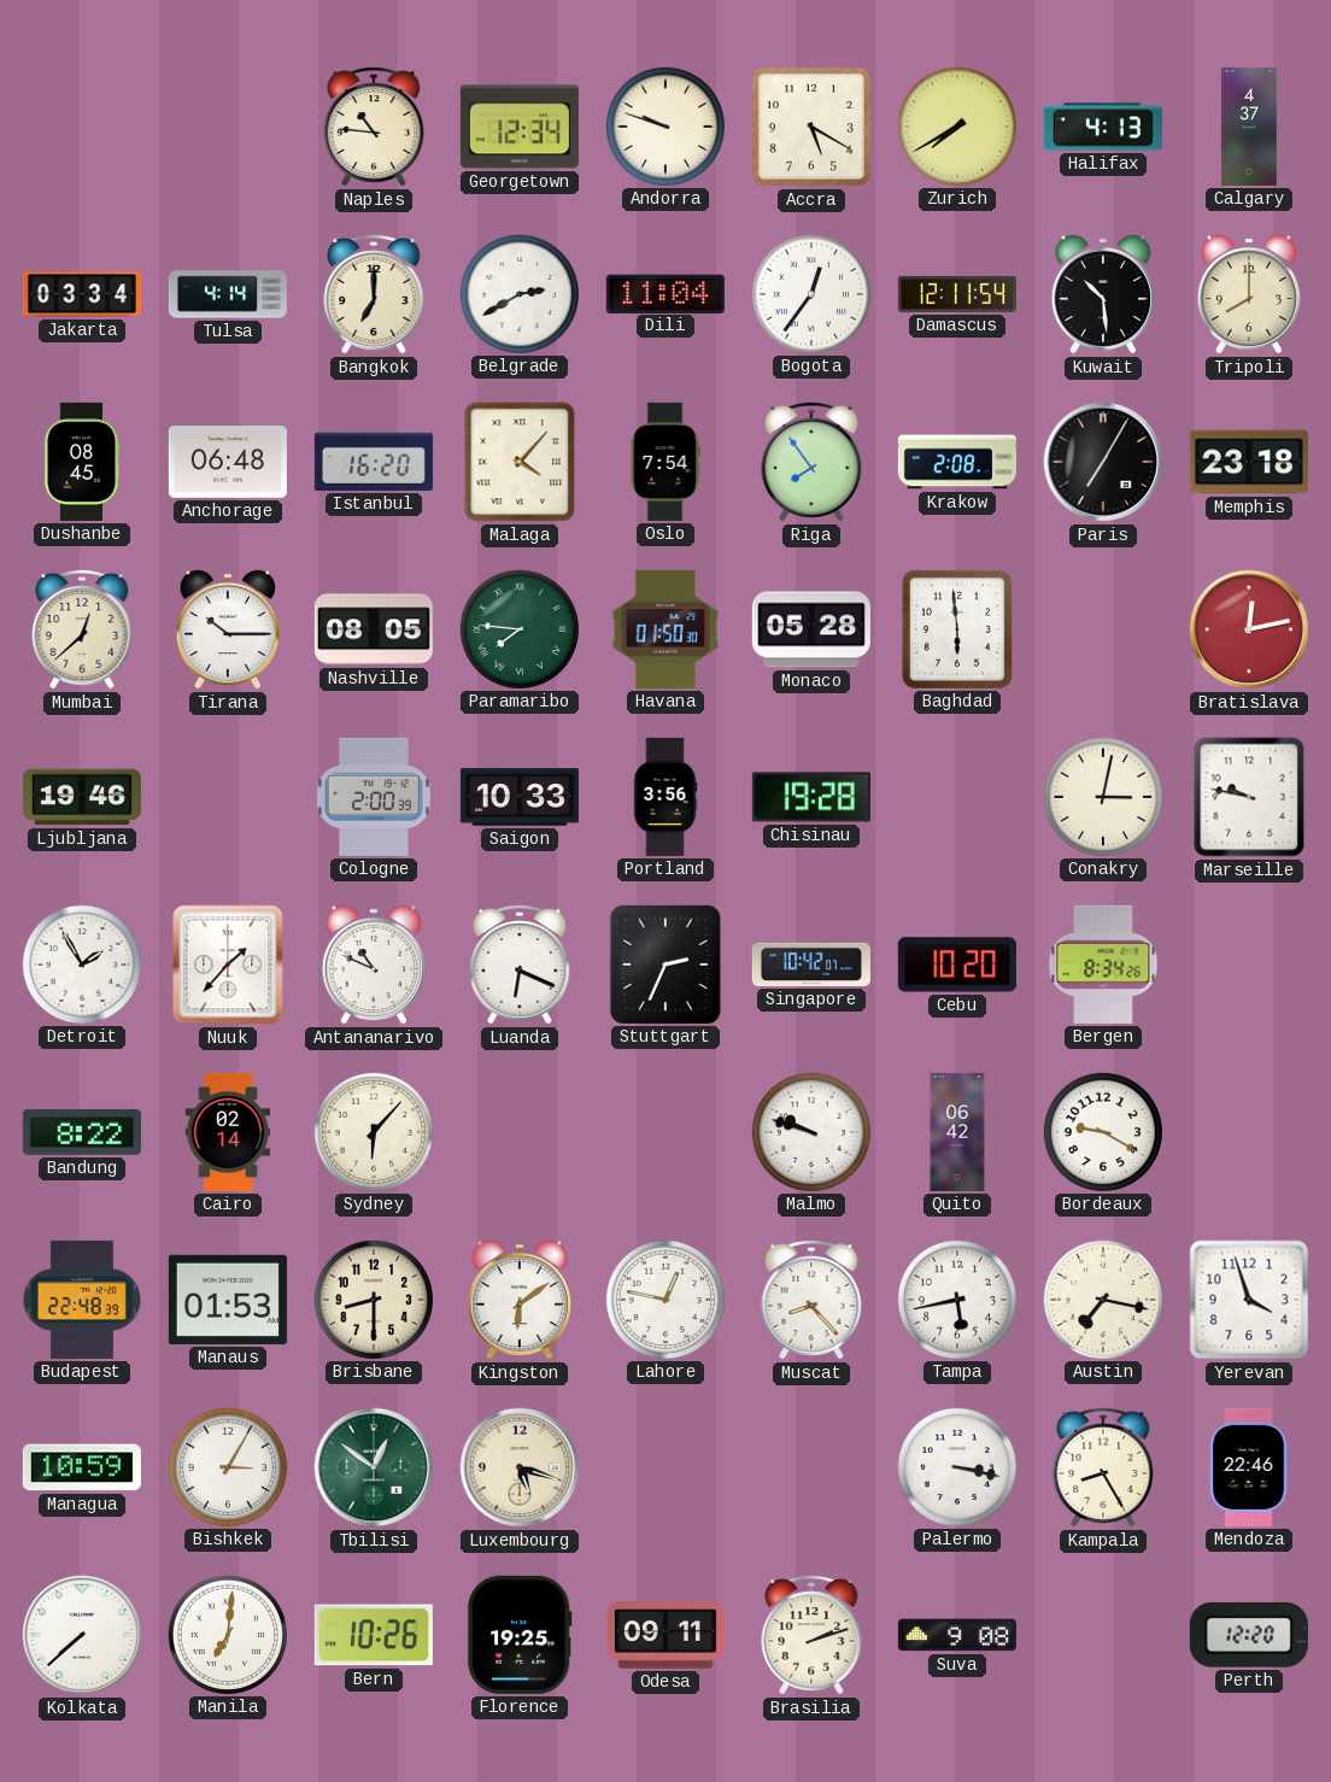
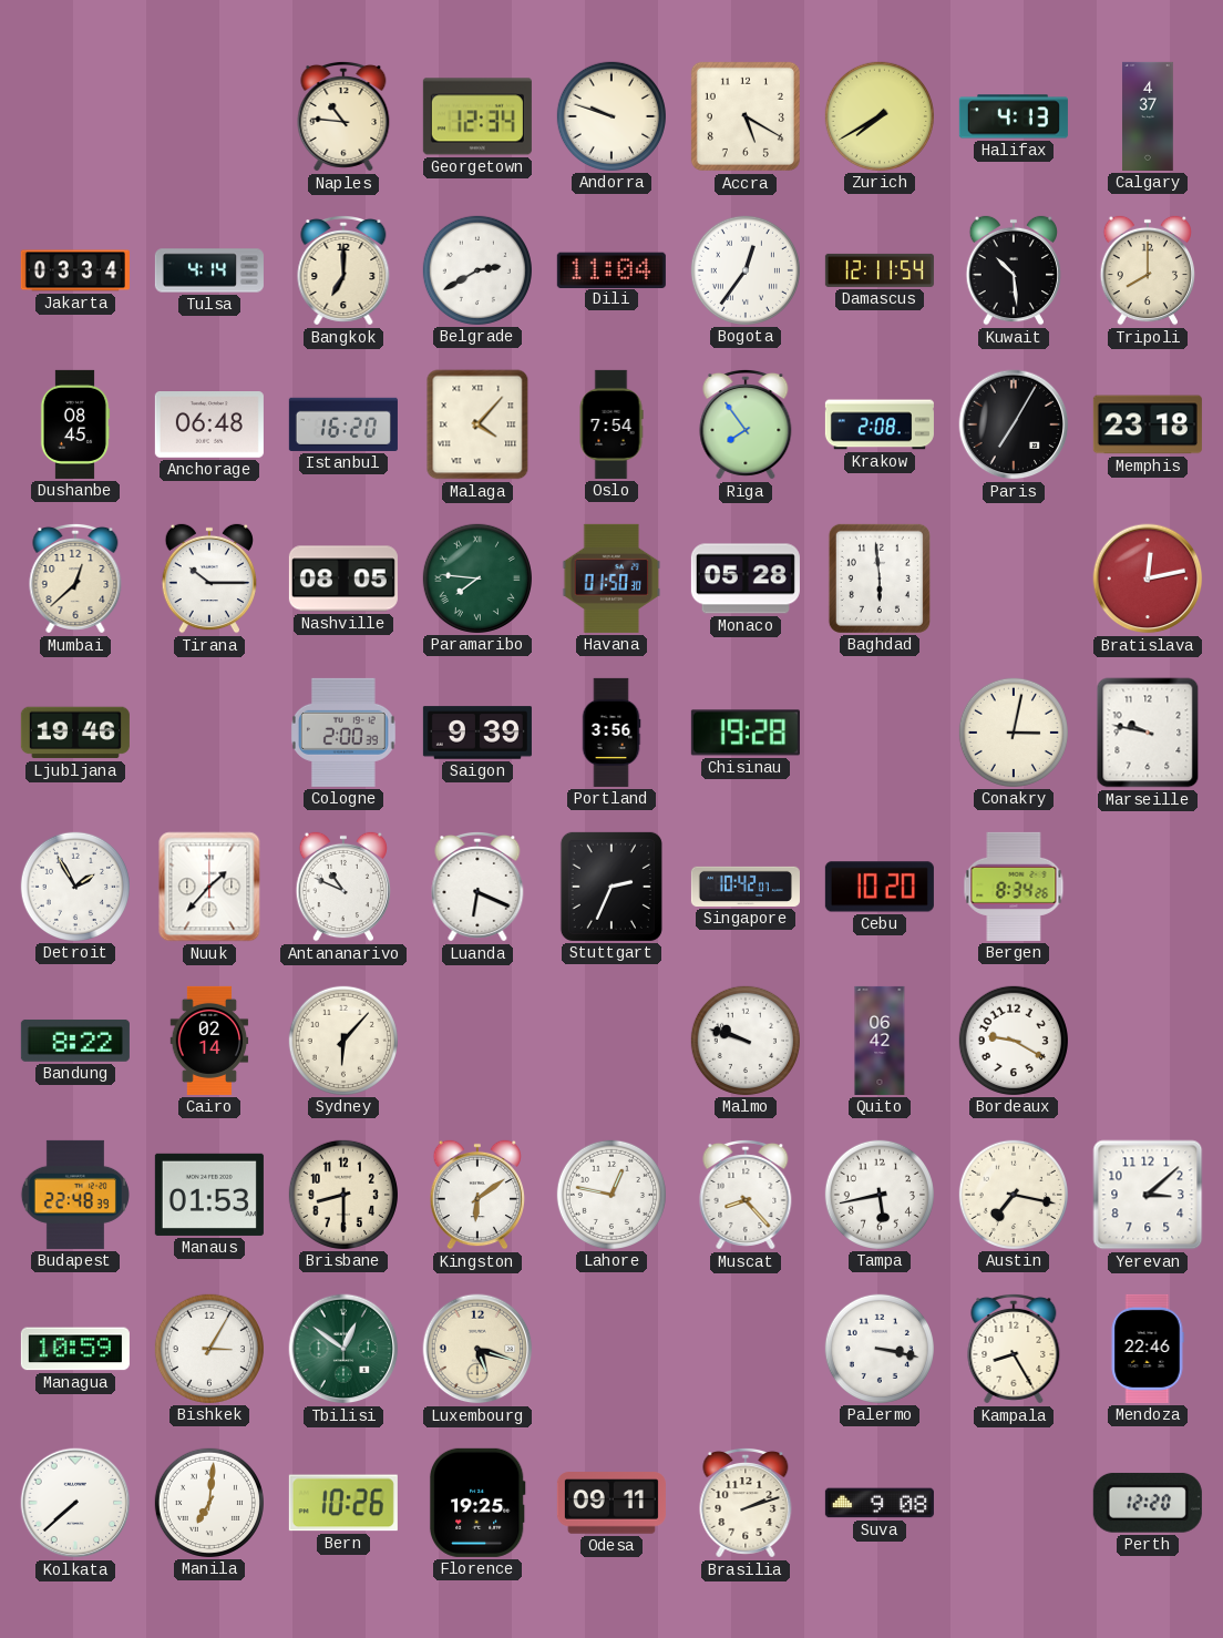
Saigon: 10:33 -> 9:39 (477, 733)
Yerevan: 3:57 -> 3:08 (1148, 1195)
